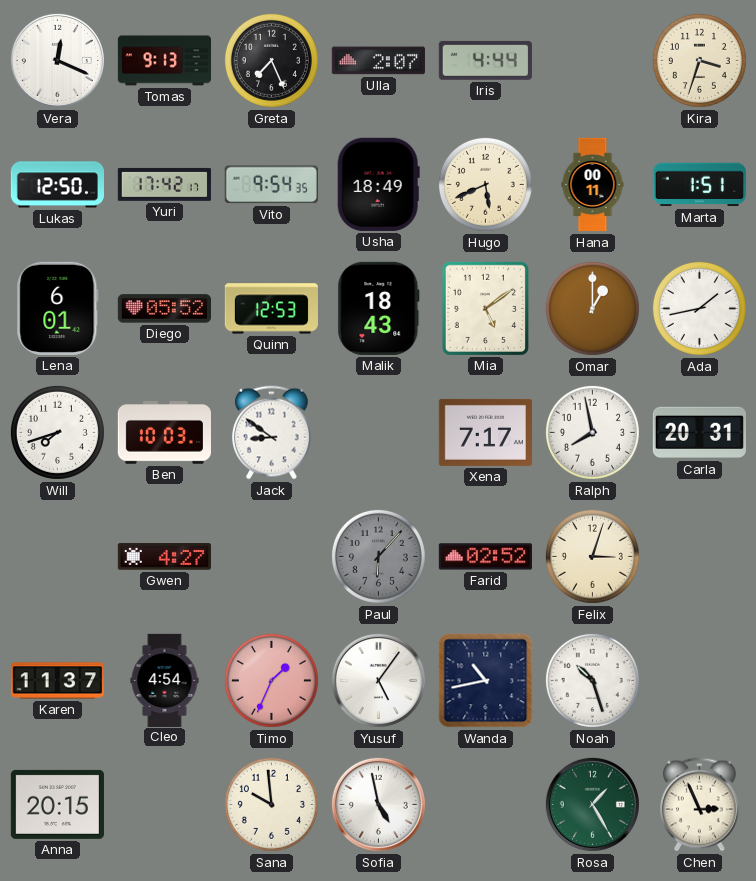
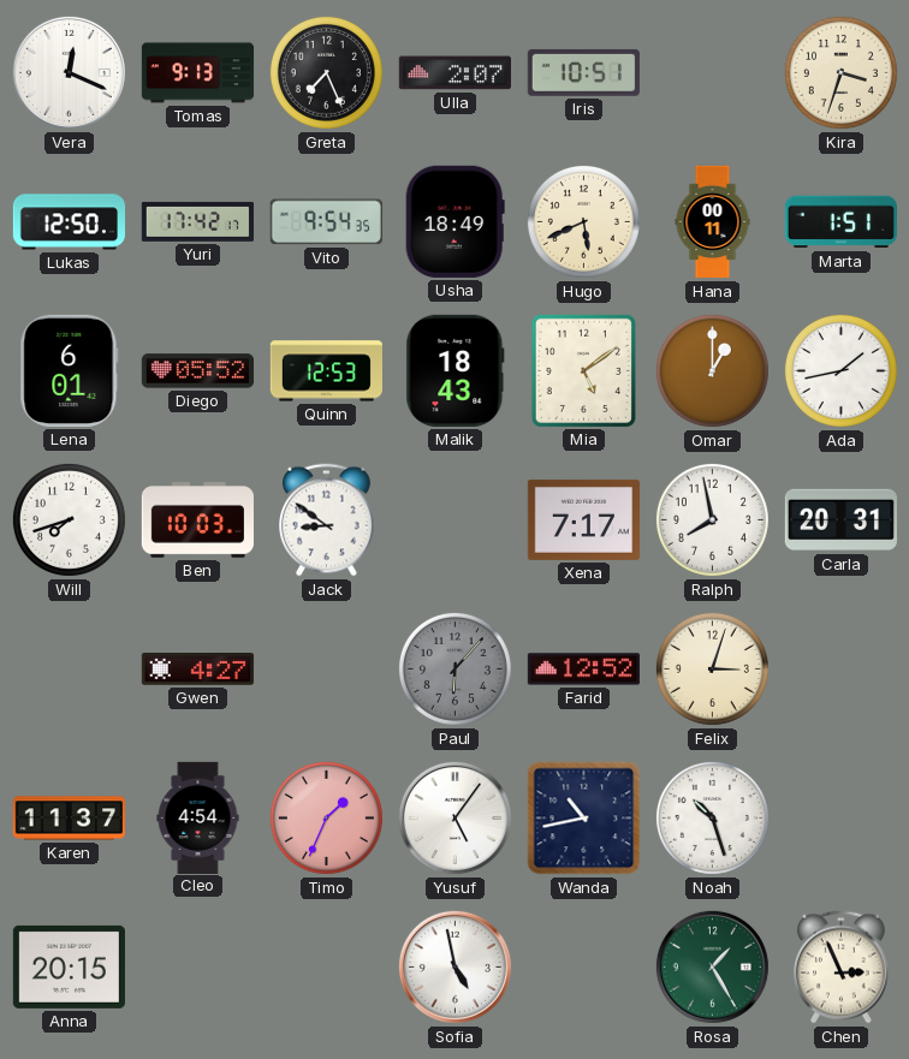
Iris: 4:44 -> 10:51 (583, 72)
Farid: 02:52 -> 12:52 (583, 670)
Sana: 9:59 -> none (271, 804)
